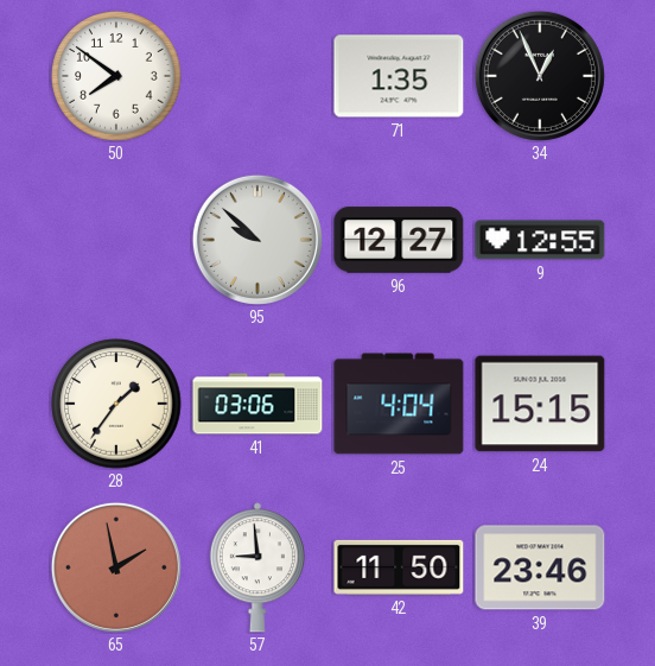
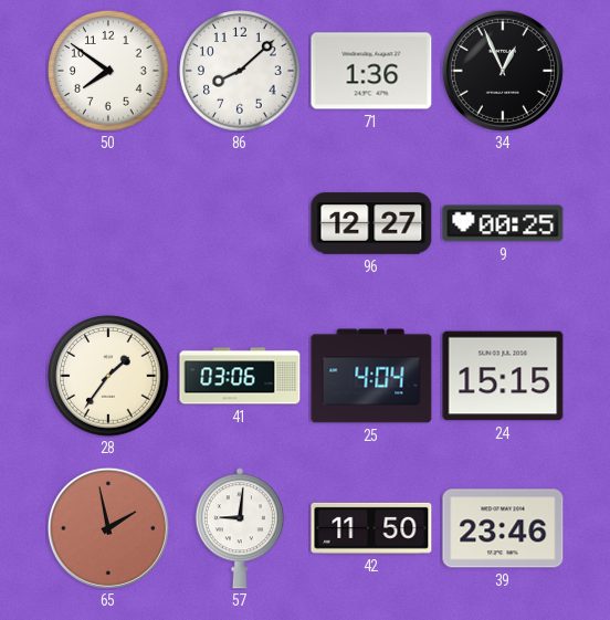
86: none -> 8:08 (240, 71)
71: 1:35 -> 1:36 (371, 71)
95: 9:52 -> none (257, 240)
9: 12:55 -> 00:25 (503, 223)
57: 8:59 -> 9:01 (240, 528)
